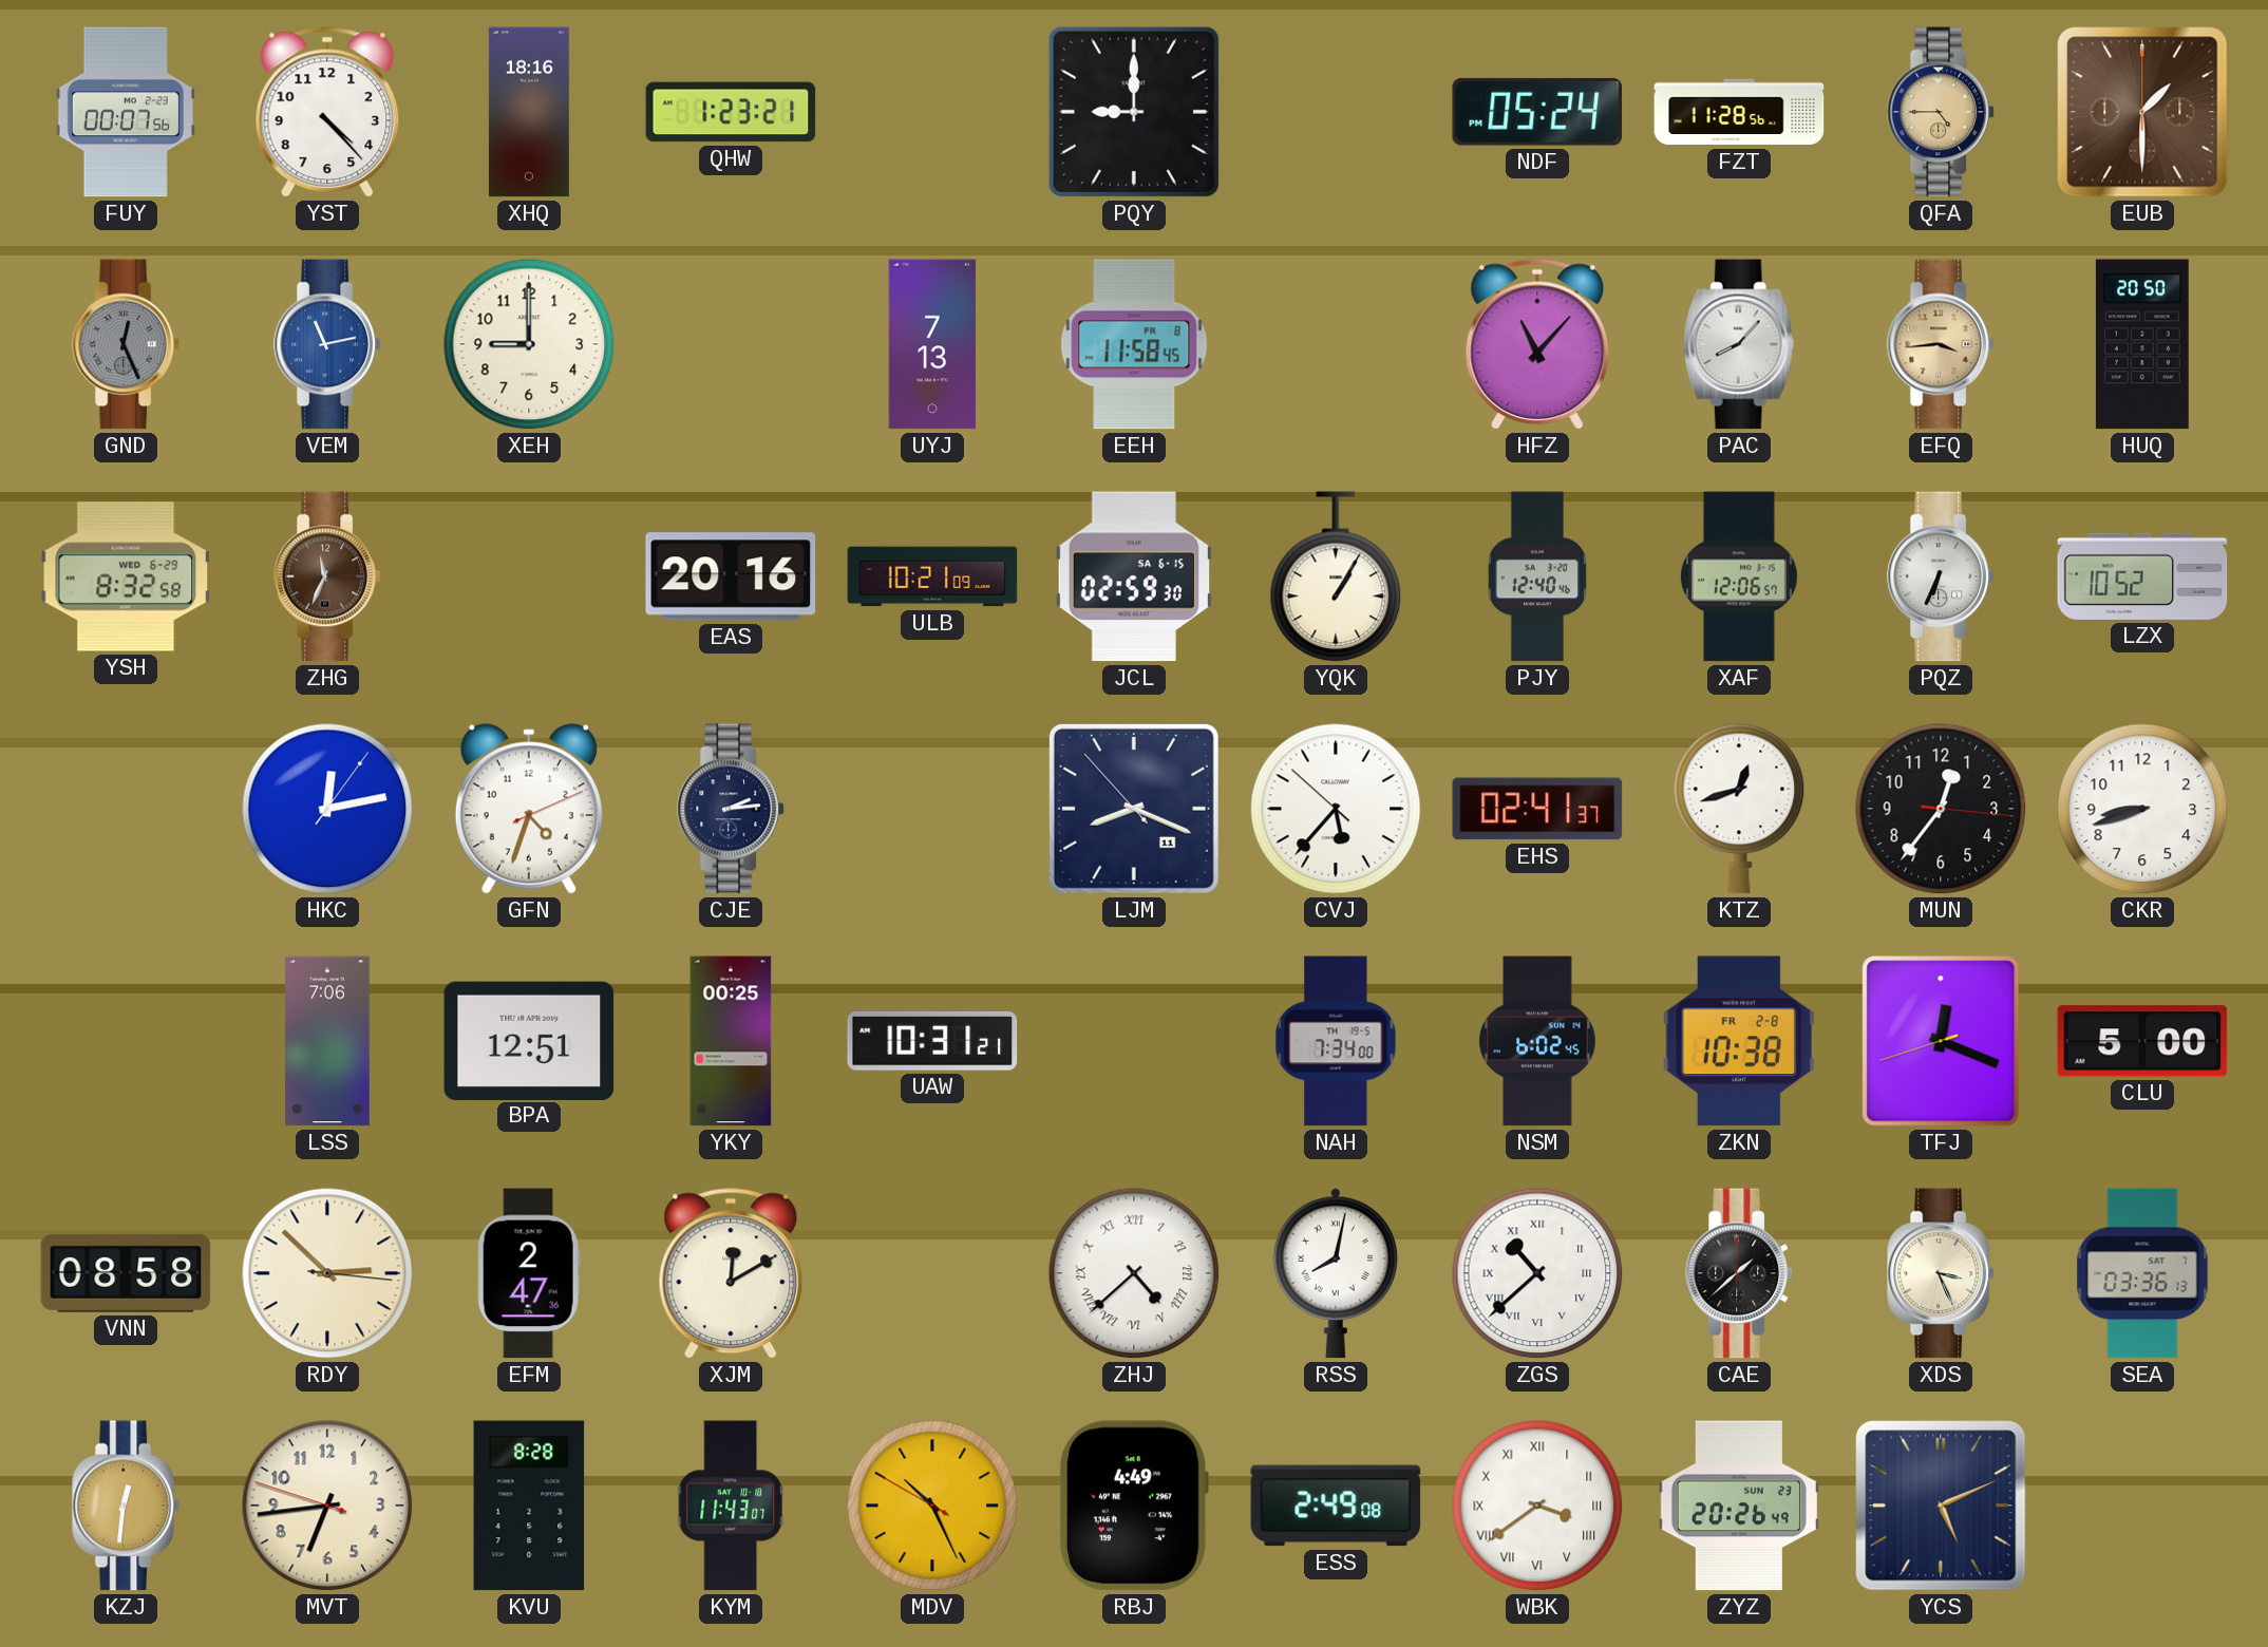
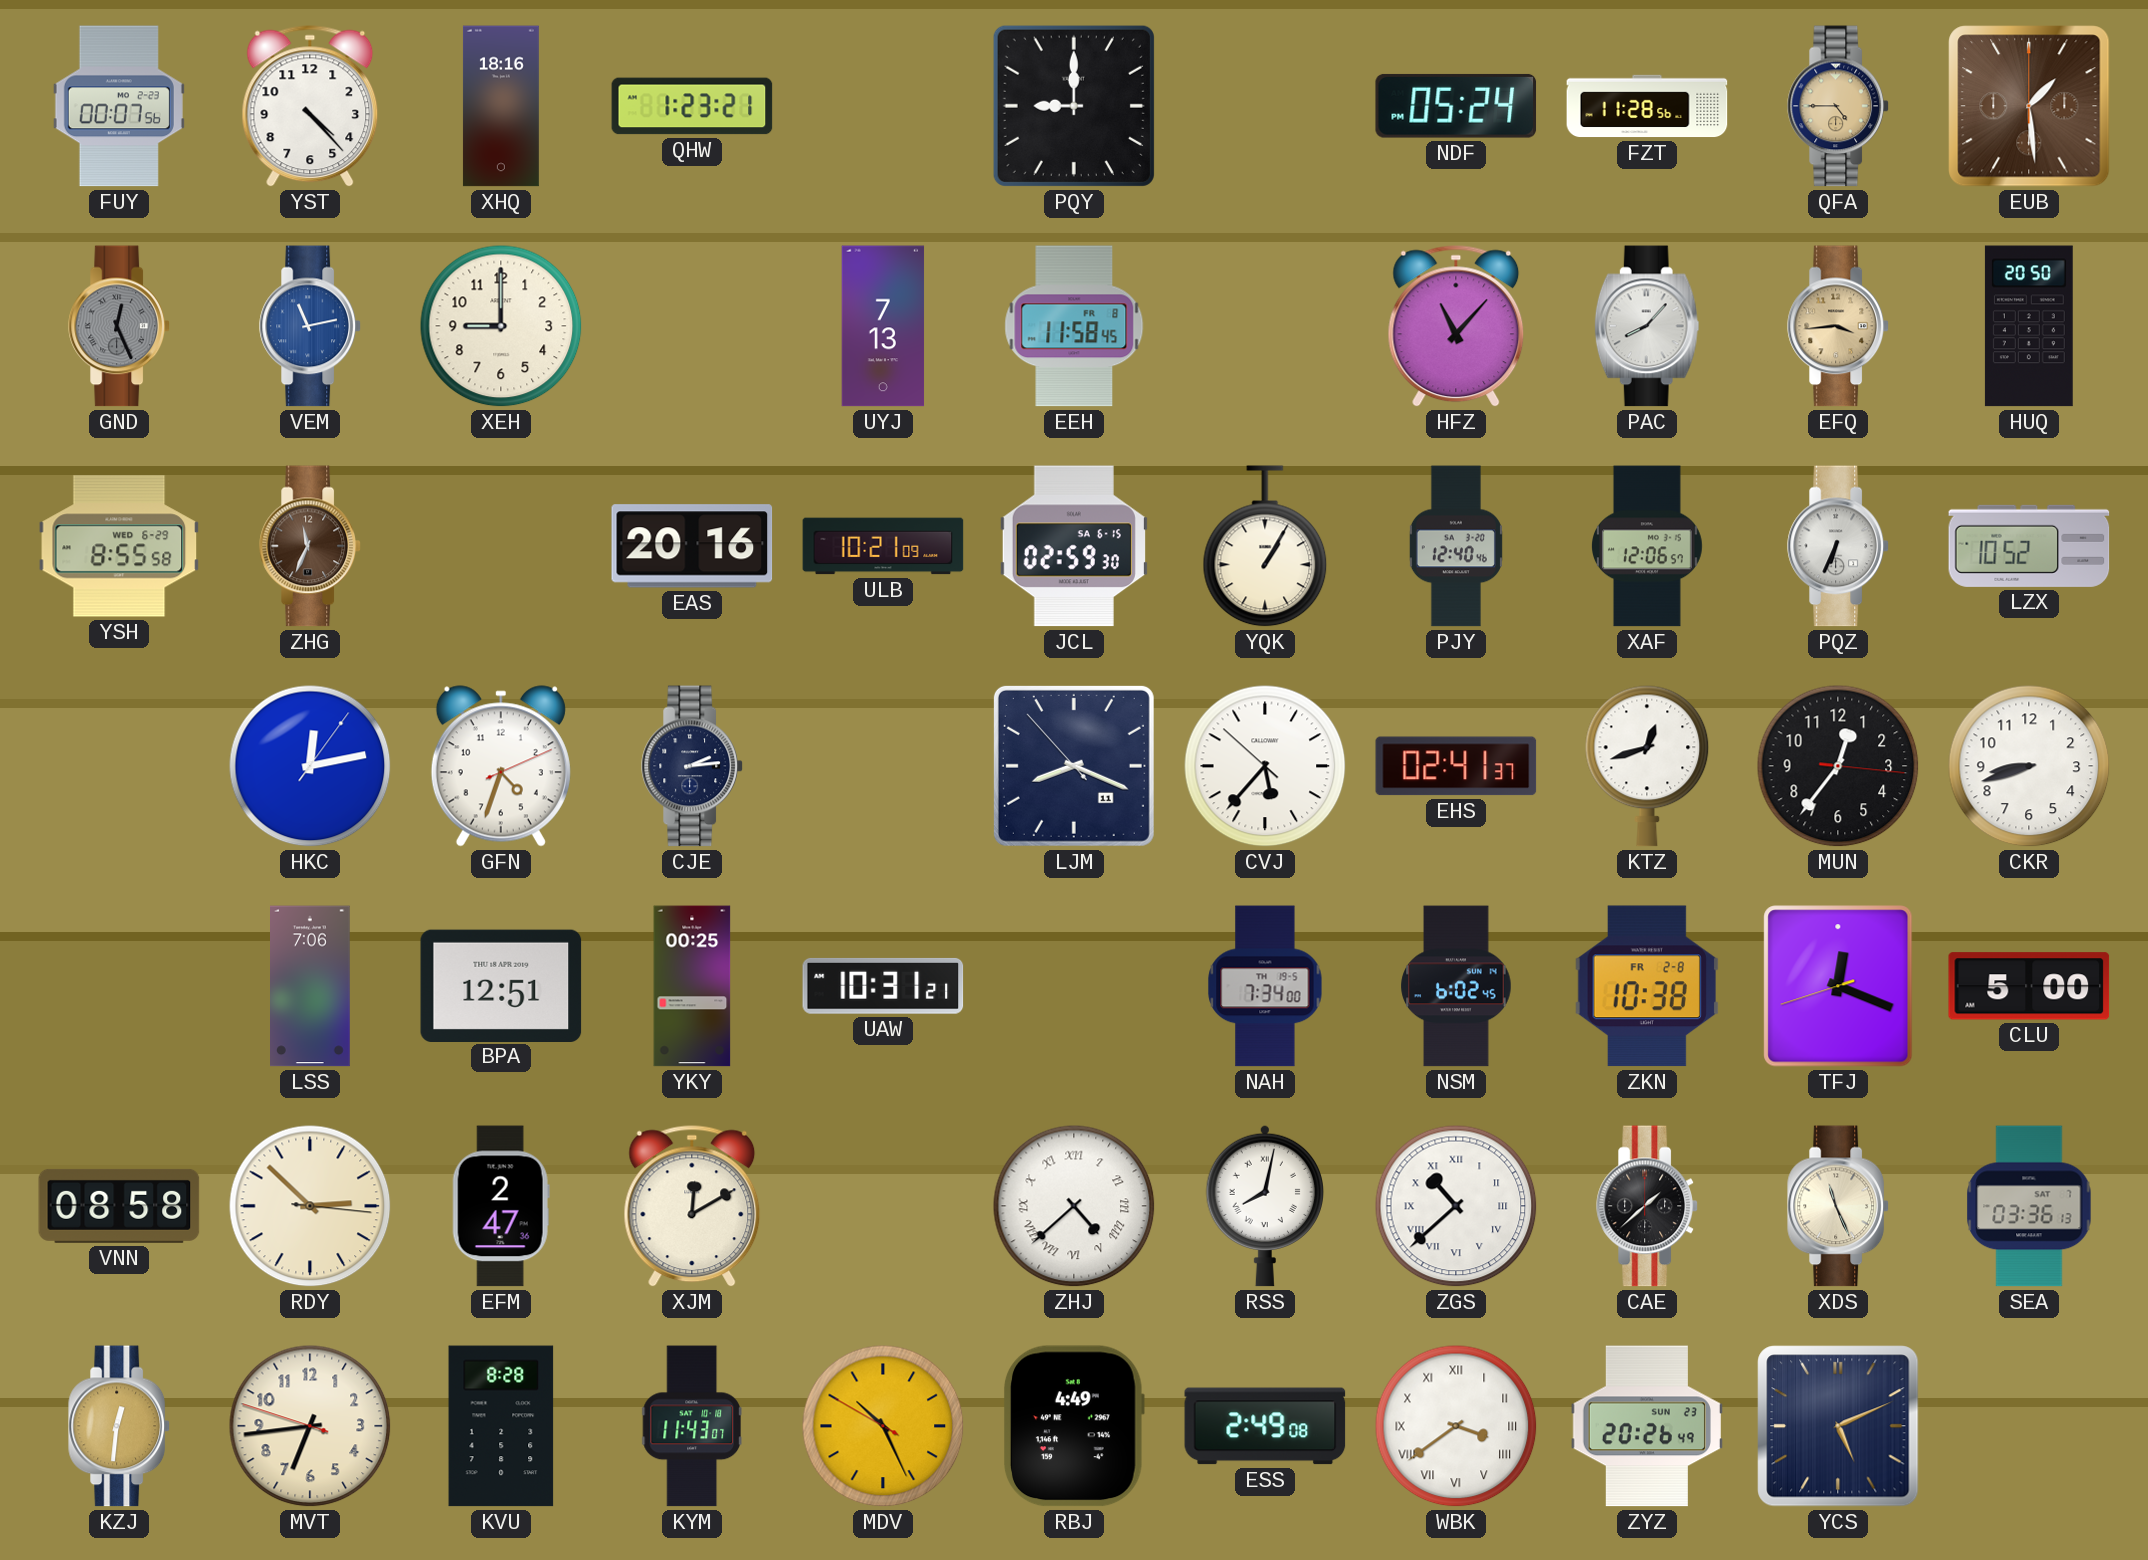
EUB: 1:30 -> 1:29 (2029, 106)
YSH: 8:32 -> 8:55 (119, 546)
XDS: 3:26 -> 11:26 (1838, 1206)
